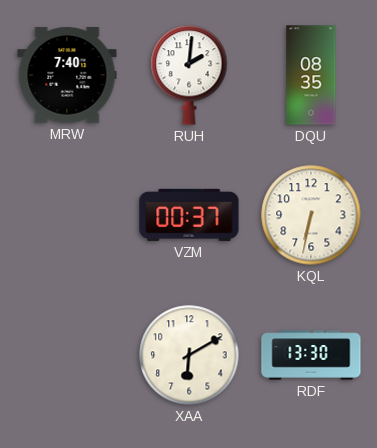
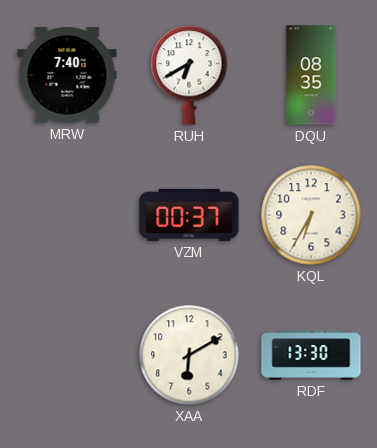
RUH: 2:01 -> 6:40 (189, 75)
KQL: 6:32 -> 6:35 (311, 215)
